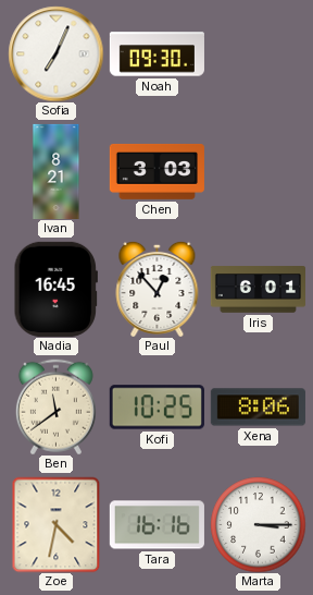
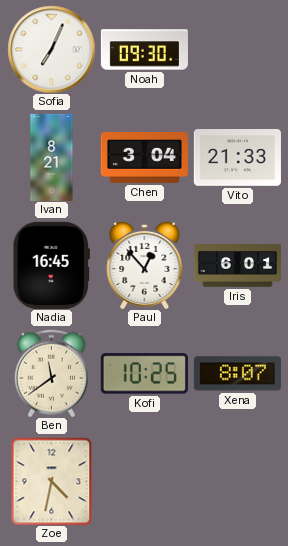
Chen: 3:03 -> 3:04 (144, 157)
Vito: none -> 21:33 (237, 158)
Xena: 8:06 -> 8:07 (237, 374)
Tara: 16:16 -> none (156, 525)
Marta: 3:15 -> none (258, 524)
